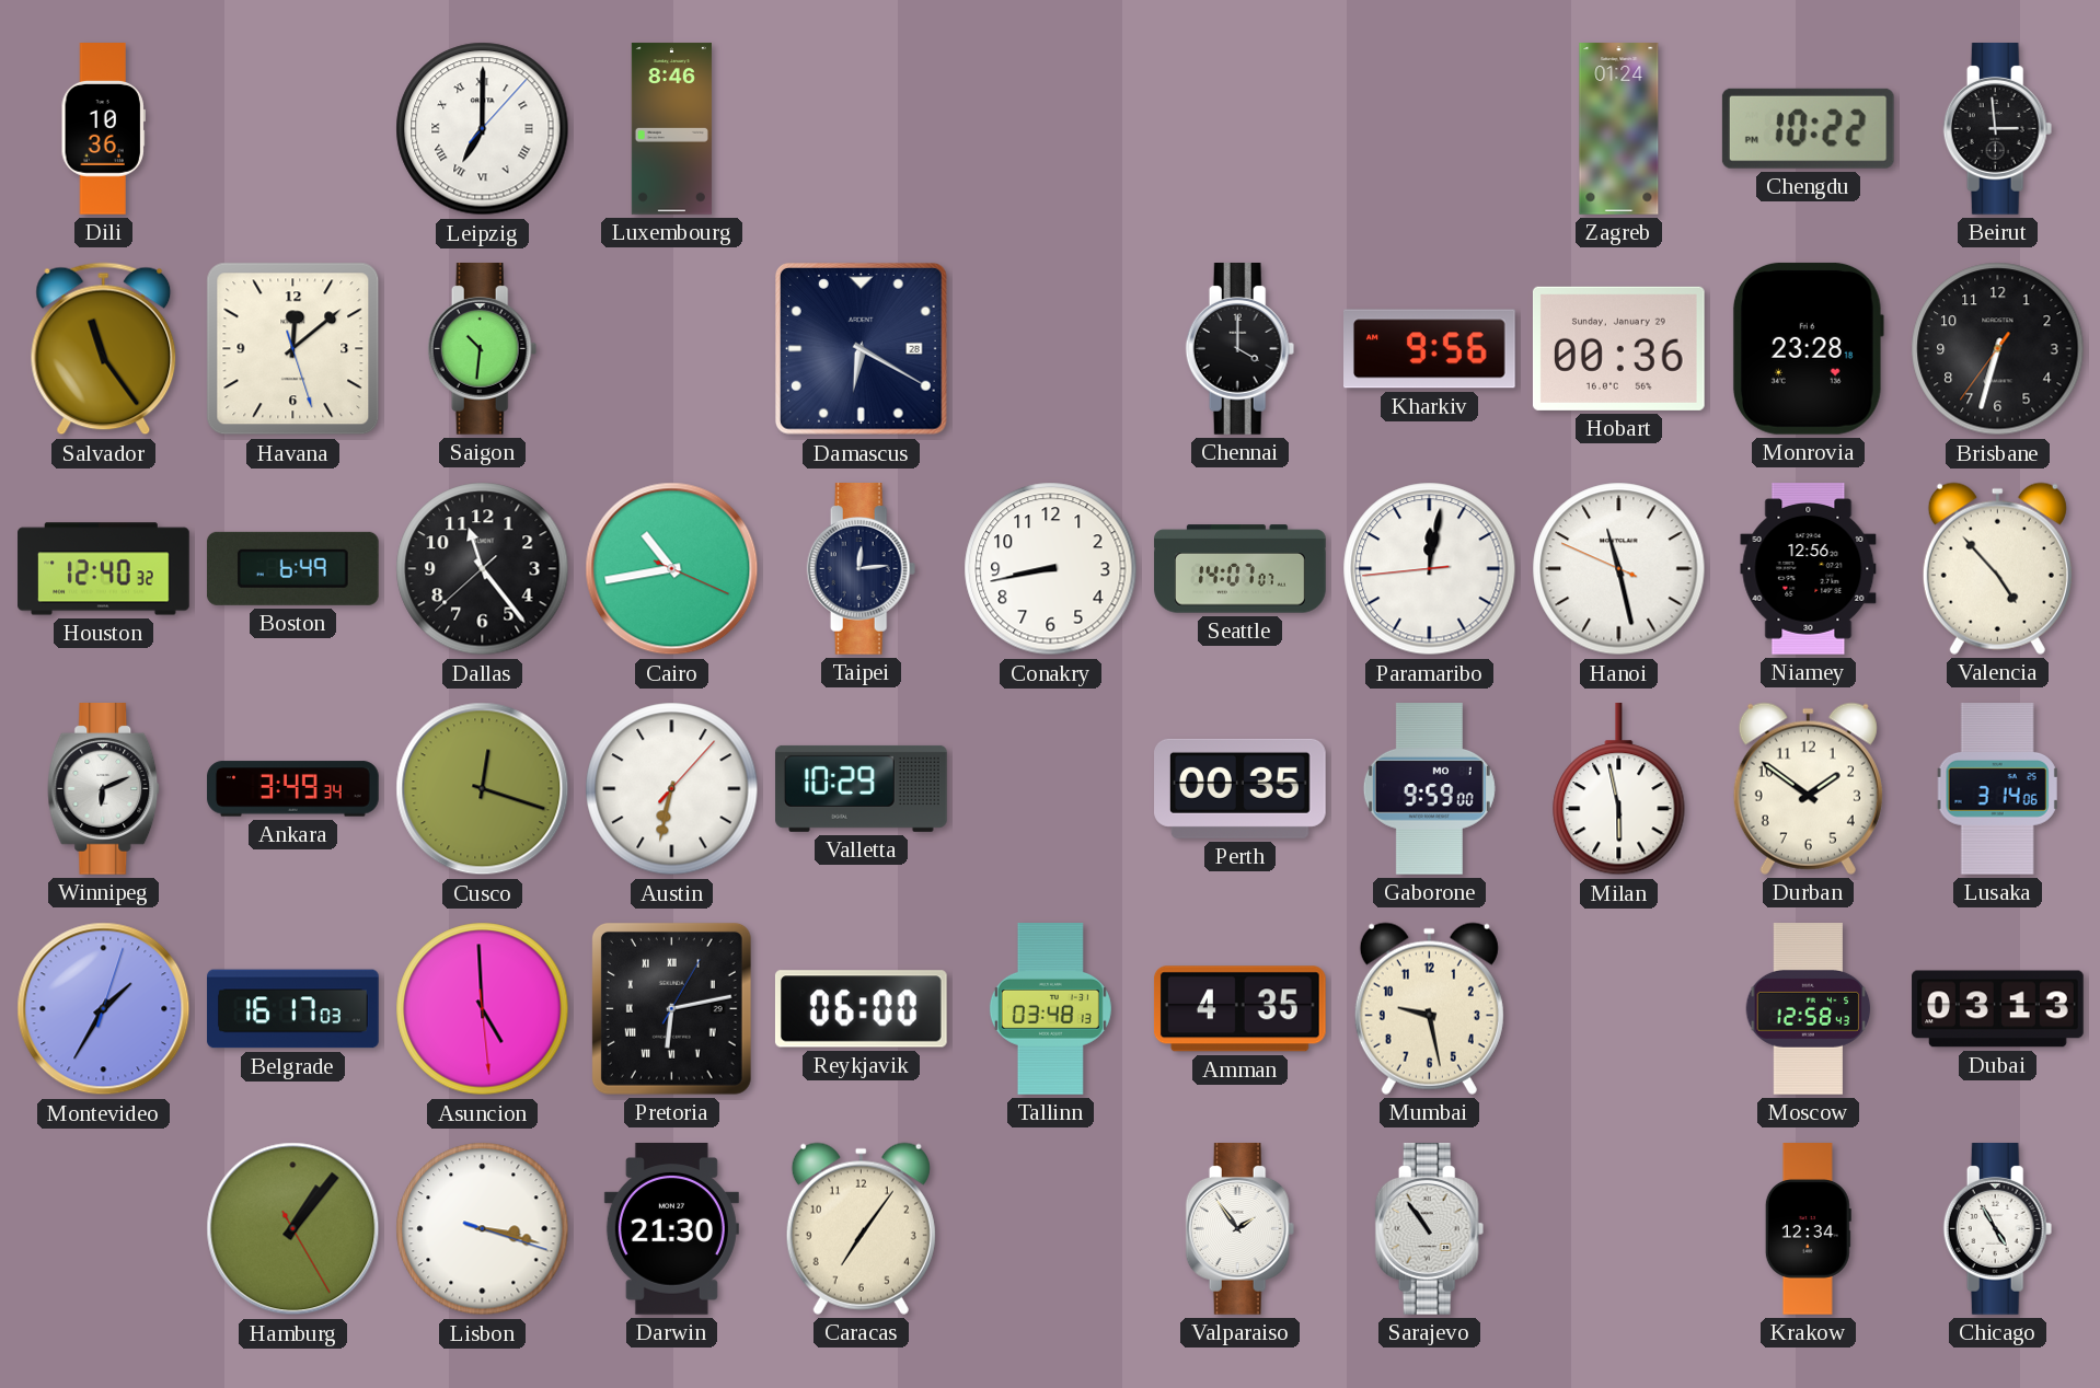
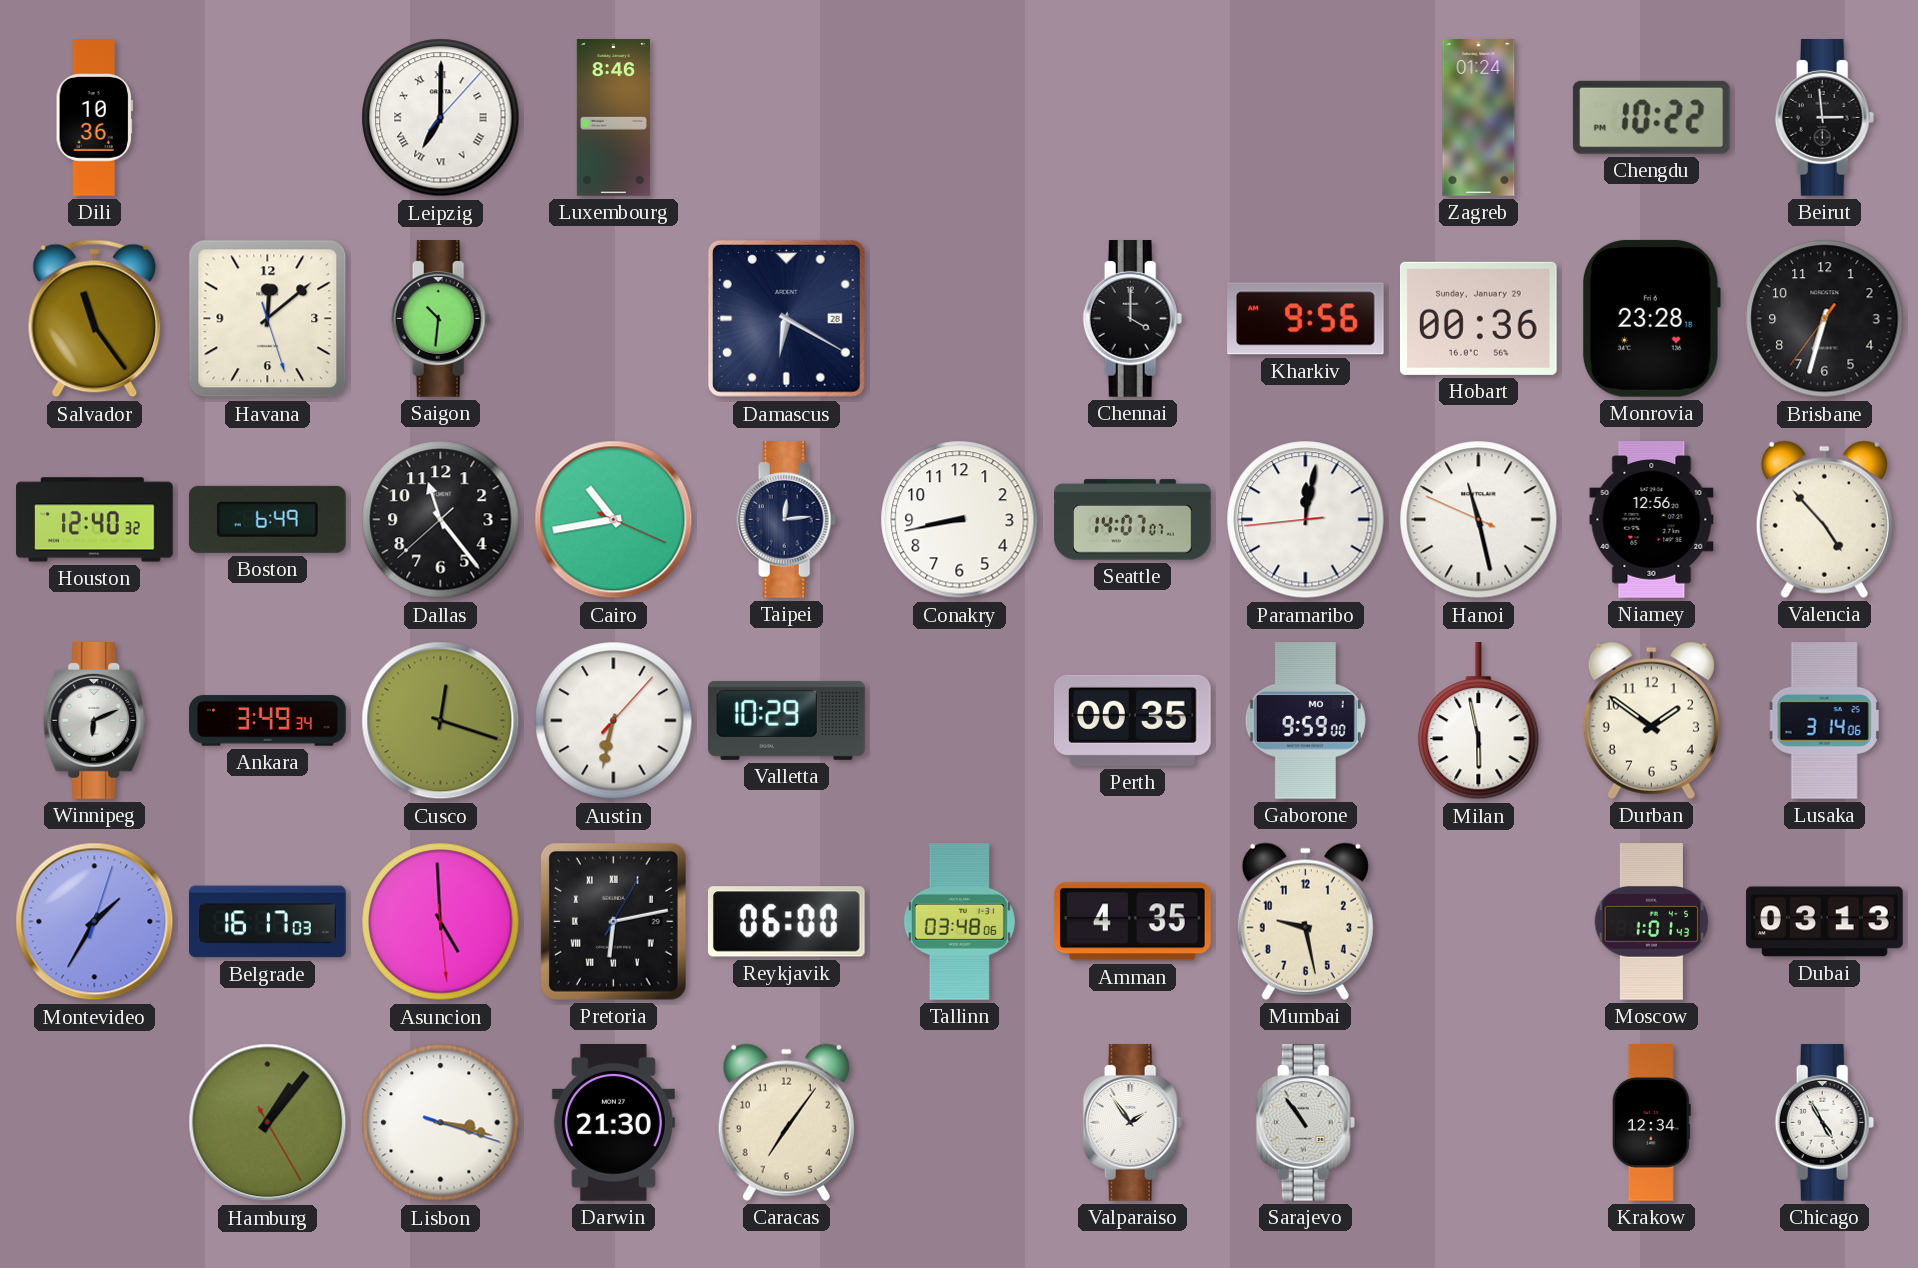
Tallinn: 03:48:13 -> 03:48:06 (959, 922)
Moscow: 12:58 -> 1:01 (1652, 922)
